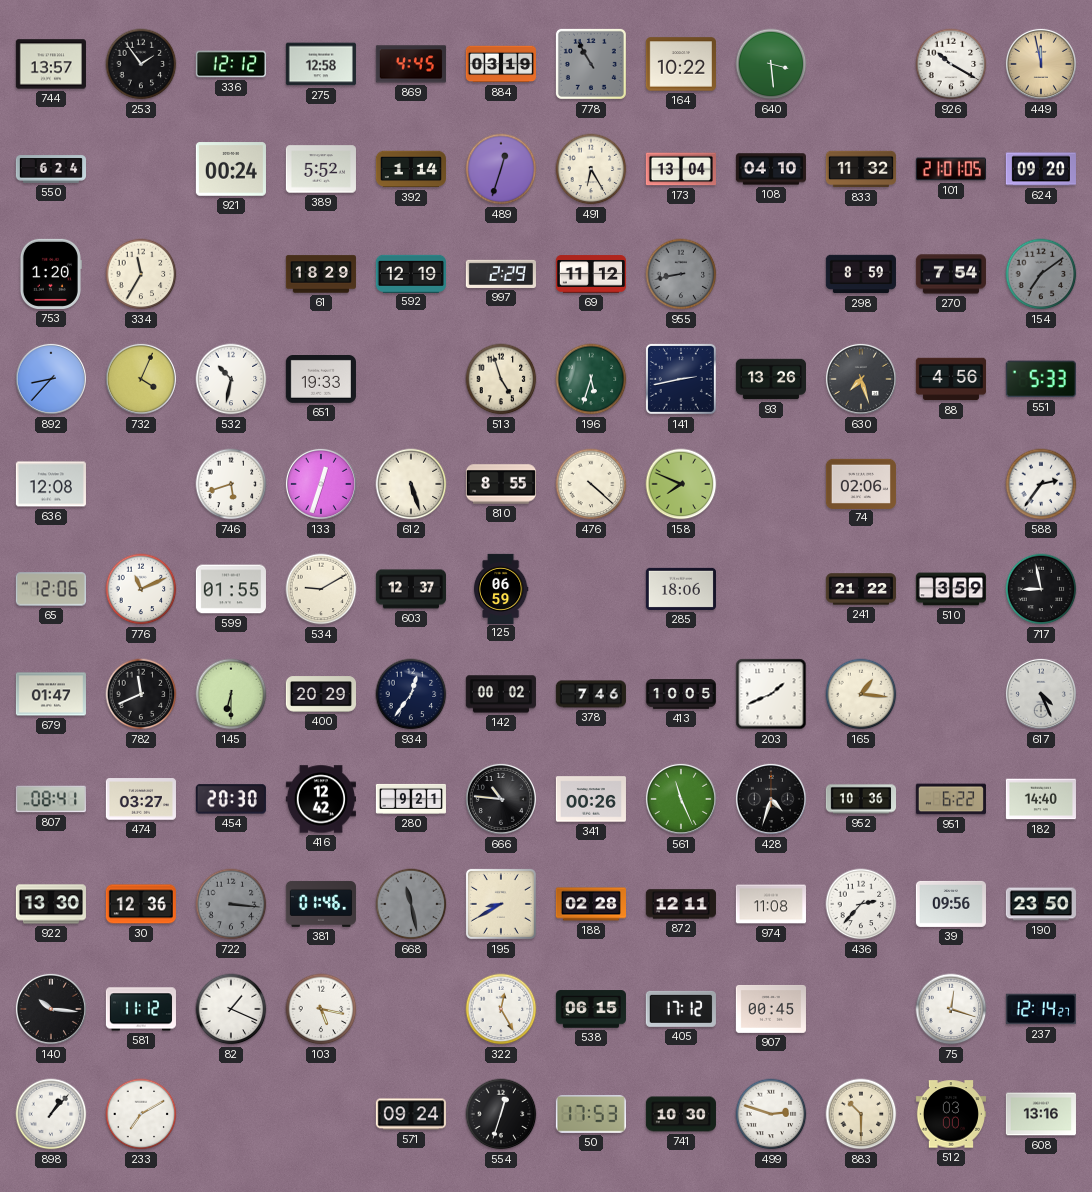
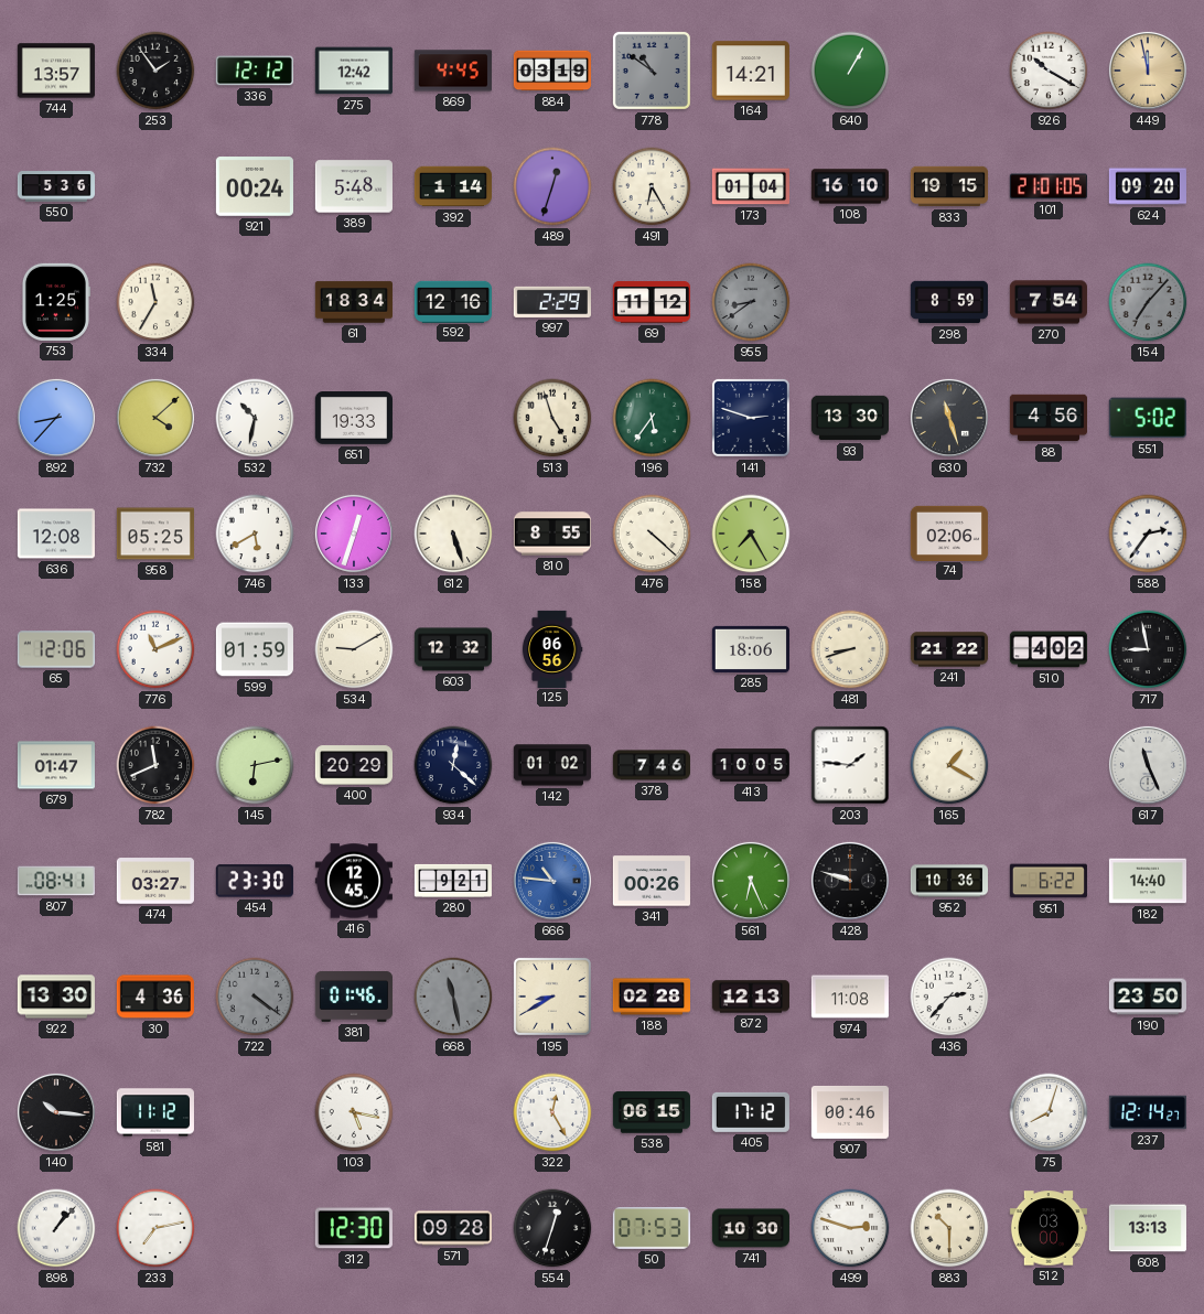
275: 12:58 -> 12:42 (354, 71)
778: 10:55 -> 10:51 (652, 71)
164: 10:22 -> 14:21 (751, 71)
640: 3:29 -> 1:05 (850, 71)
550: 6:24 -> 5:36 (55, 186)
389: 5:52 -> 5:48 (353, 186)
173: 13:04 -> 01:04 (750, 186)
108: 04:10 -> 16:10 (850, 186)
833: 11:32 -> 19:15 (948, 186)
753: 1:20 -> 1:25 (55, 302)
61: 18:29 -> 18:34 (354, 302)
592: 12:19 -> 12:16 (452, 301)
955: 8:43 -> 8:39 (751, 302)
154: 7:09 -> 7:07 (1148, 302)
732: 4:04 -> 4:08 (155, 418)
196: 5:33 -> 5:36 (652, 418)
141: 2:43 -> 2:48 (751, 418)
93: 13:26 -> 13:30 (849, 418)
630: 7:27 -> 11:27 (949, 418)
551: 5:33 -> 5:02 (1148, 418)
958: none -> 05:25 (155, 534)
746: 5:42 -> 5:40 (255, 534)
158: 7:49 -> 7:25 (751, 534)
599: 01:55 -> 01:59 (254, 649)
603: 12:37 -> 12:32 (452, 649)
125: 06:59 -> 06:56 (552, 648)
481: none -> 8:42 (850, 649)
510: 3:59 -> 4:02 (1047, 649)
145: 6:30 -> 6:13 (255, 765)
934: 12:36 -> 12:22 (453, 765)
142: 00:02 -> 01:02 (552, 765)
203: 1:41 -> 1:46 (850, 765)
165: 1:16 -> 1:20 (949, 765)
617: 4:26 -> 11:26 (1148, 765)
454: 20:30 -> 23:30 (255, 881)
416: 12:42 -> 12:45 (354, 881)
666 dial: black -> blue (552, 881)
561: 11:26 -> 6:26 (751, 881)
428: 4:33 -> 9:48 (850, 881)
30: 12:36 -> 4:36 (155, 997)
722: 3:16 -> 4:21 (255, 997)
872: 12:11 -> 12:13 (751, 997)
39: 09:56 -> none (951, 904)
82: 1:19 -> none (231, 1009)
907: 00:45 -> 00:46 (850, 1112)
75: 12:18 -> 8:03 (1049, 1112)
233: 7:10 -> 7:13 (155, 1228)
312: none -> 12:30 (354, 1228)
571: 09:24 -> 09:28 (452, 1228)
50: 17:53 -> 07:53 (652, 1228)
608: 13:16 -> 13:13 (1148, 1228)
